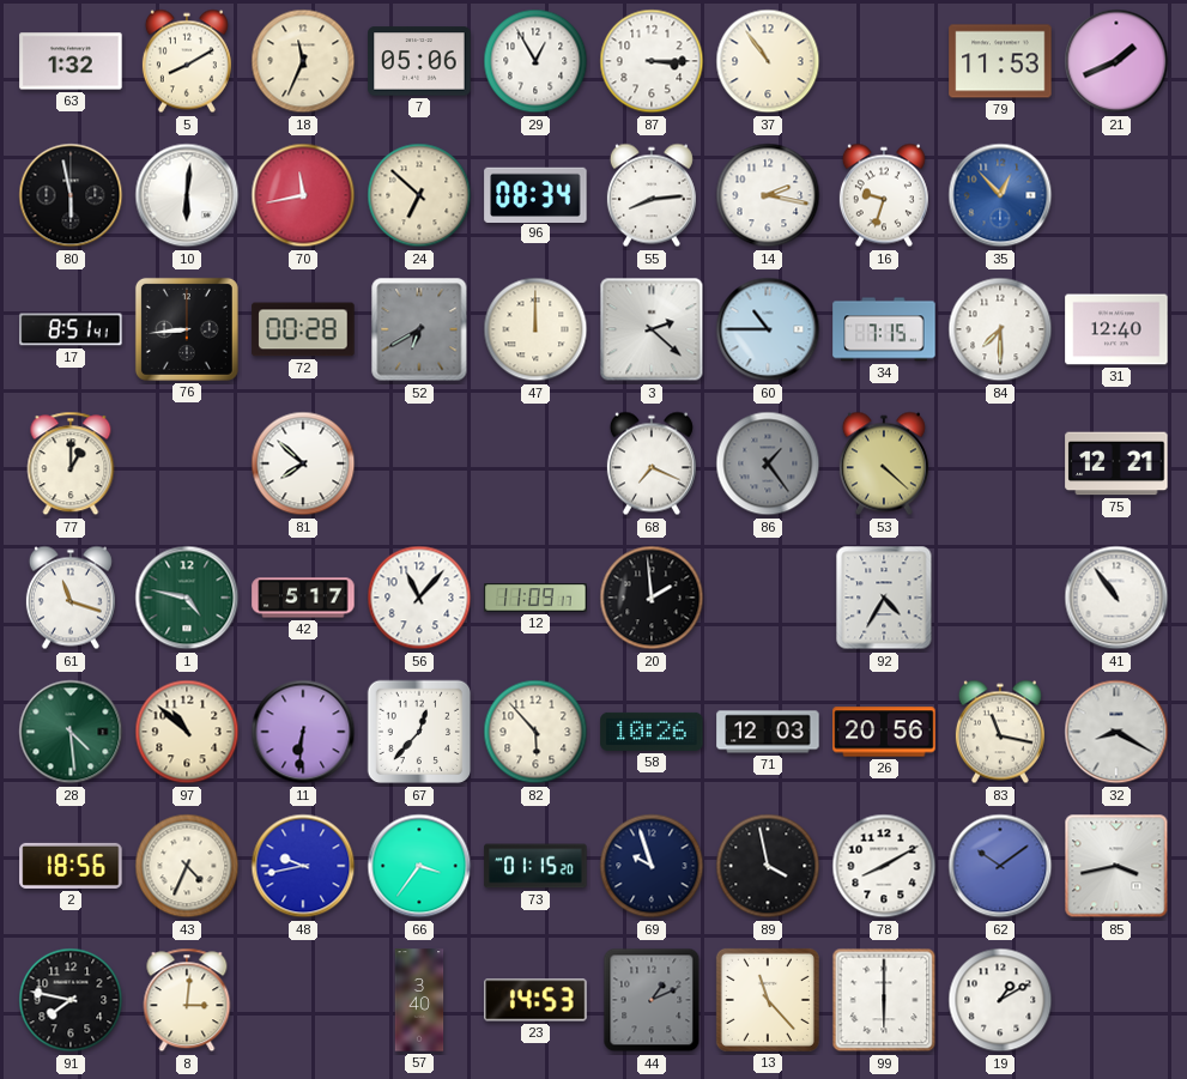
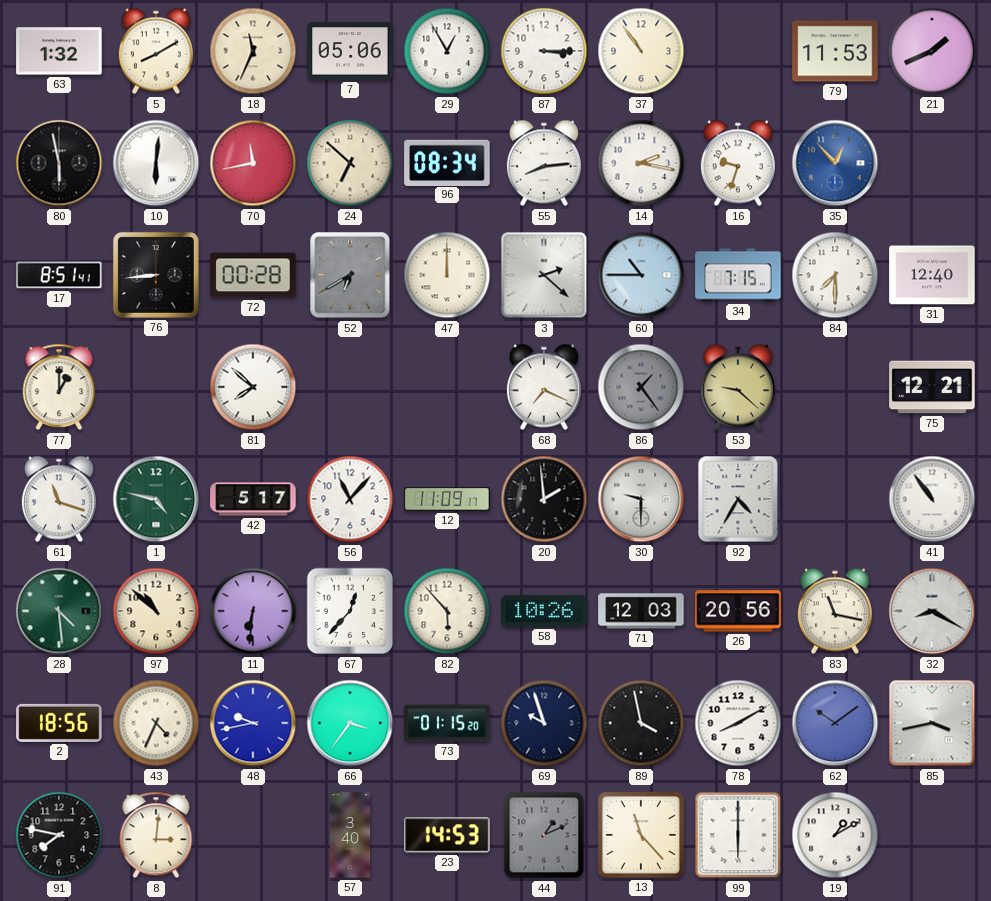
53: 4:22 -> 9:22 (738, 387)
30: none -> 9:30 (641, 499)
